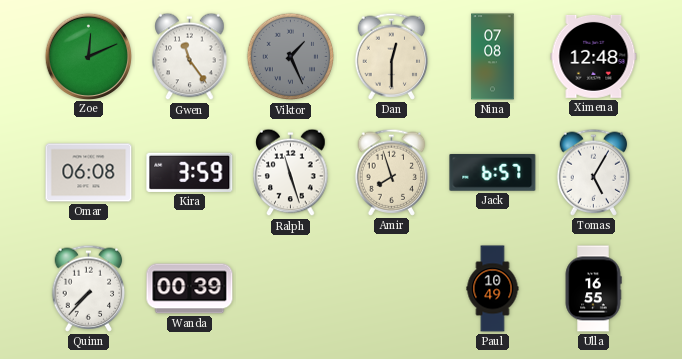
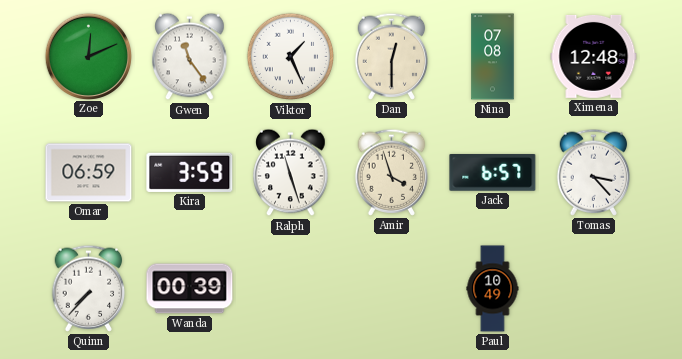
Viktor dial: grey -> white (291, 57)
Omar: 06:08 -> 06:59 (89, 173)
Amir: 7:57 -> 3:57 (392, 172)
Tomas: 5:05 -> 3:23 (594, 172)
Ulla: 16:55 -> none (593, 289)
